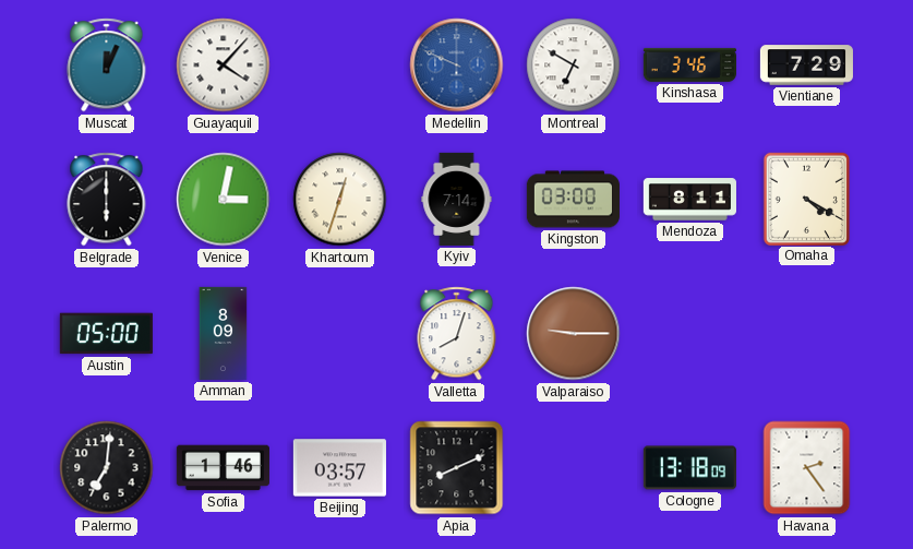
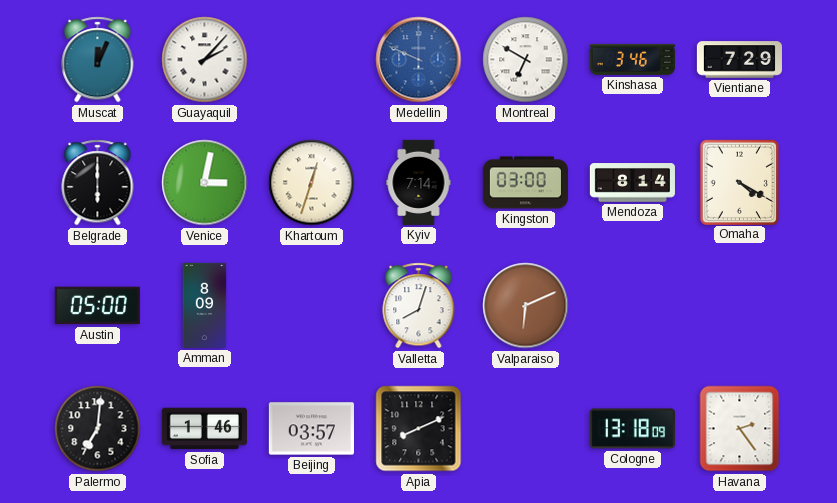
Guayaquil: 4:07 -> 2:07 (205, 60)
Mendoza: 8:11 -> 8:14 (632, 183)
Valparaiso: 9:15 -> 6:11 (526, 306)
